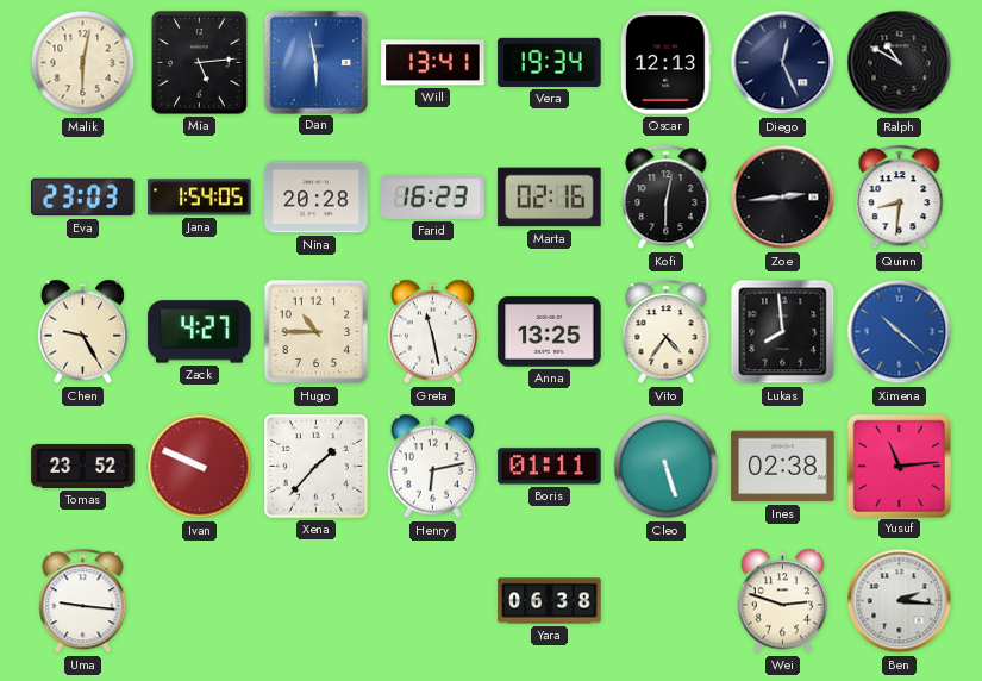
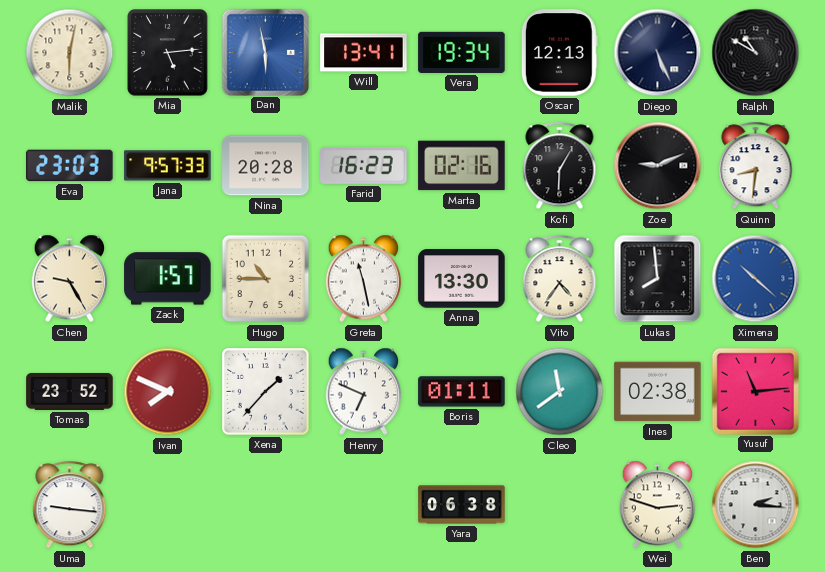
Diego: 12:26 -> 5:26 (658, 53)
Jana: 1:54 -> 9:57 (168, 166)
Kofi: 6:02 -> 6:05 (560, 166)
Zoe: 2:44 -> 9:11 (658, 166)
Zack: 4:27 -> 1:57 (168, 279)
Anna: 13:25 -> 13:30 (462, 279)
Ivan: 9:49 -> 7:49 (168, 392)
Henry: 6:13 -> 6:49 (364, 392)
Cleo: 5:27 -> 11:39 (560, 392)
